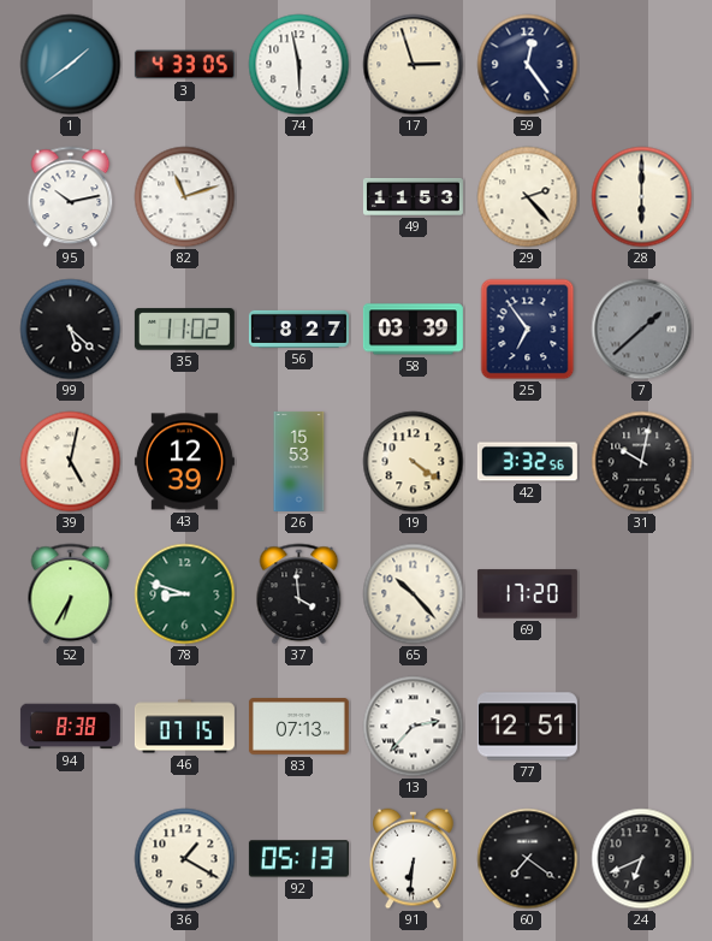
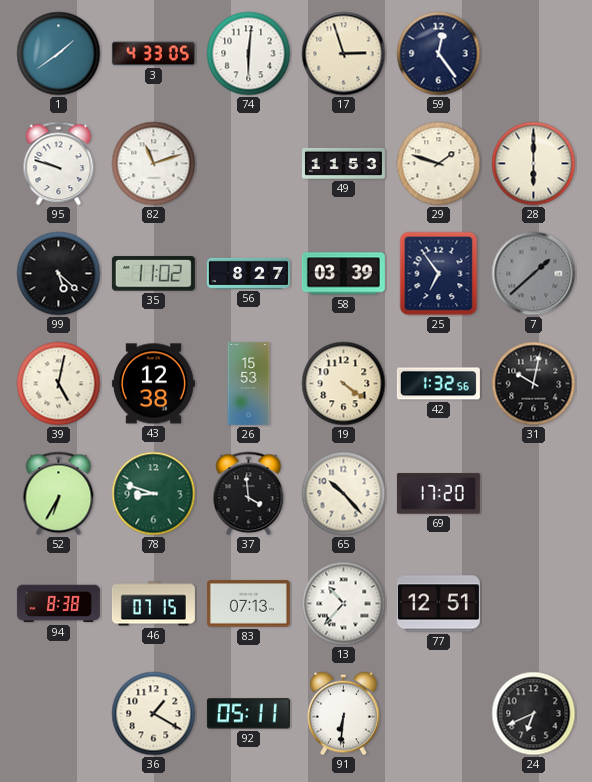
74: 5:58 -> 6:01 (249, 54)
95: 10:13 -> 9:48 (59, 164)
29: 2:23 -> 1:48 (439, 164)
43: 12:39 -> 12:38 (153, 384)
42: 3:32 -> 1:32 (438, 384)
13: 2:37 -> 10:37 (344, 604)
92: 05:13 -> 05:11 (248, 714)
60: 7:21 -> none (528, 859)
